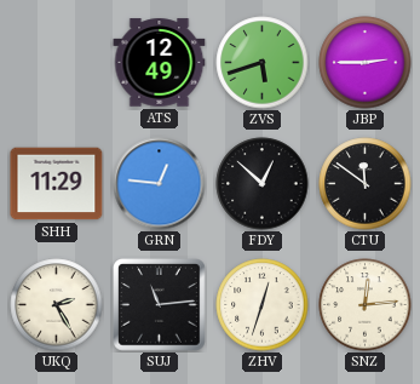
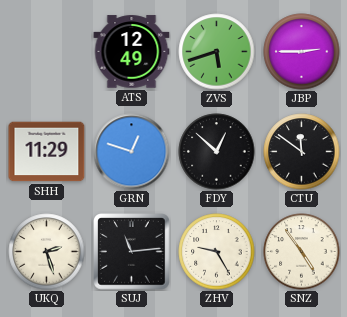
GRN: 12:46 -> 12:48 (132, 152)
UKQ: 2:25 -> 2:27 (47, 252)
ZHV: 12:33 -> 9:25 (217, 252)
SNZ: 12:14 -> 4:54 (302, 252)
